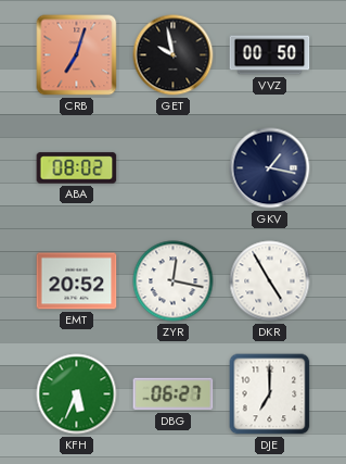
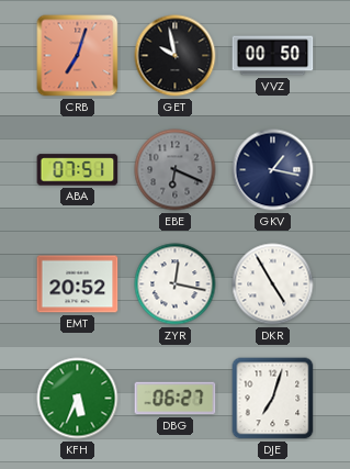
ABA: 08:02 -> 07:51 (78, 170)
EBE: none -> 6:19 (176, 170)
DJE: 7:00 -> 7:03 (273, 399)
